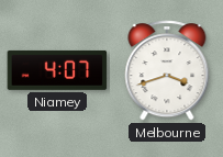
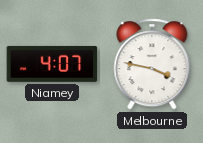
Melbourne: 3:42 -> 3:47 (152, 64)
